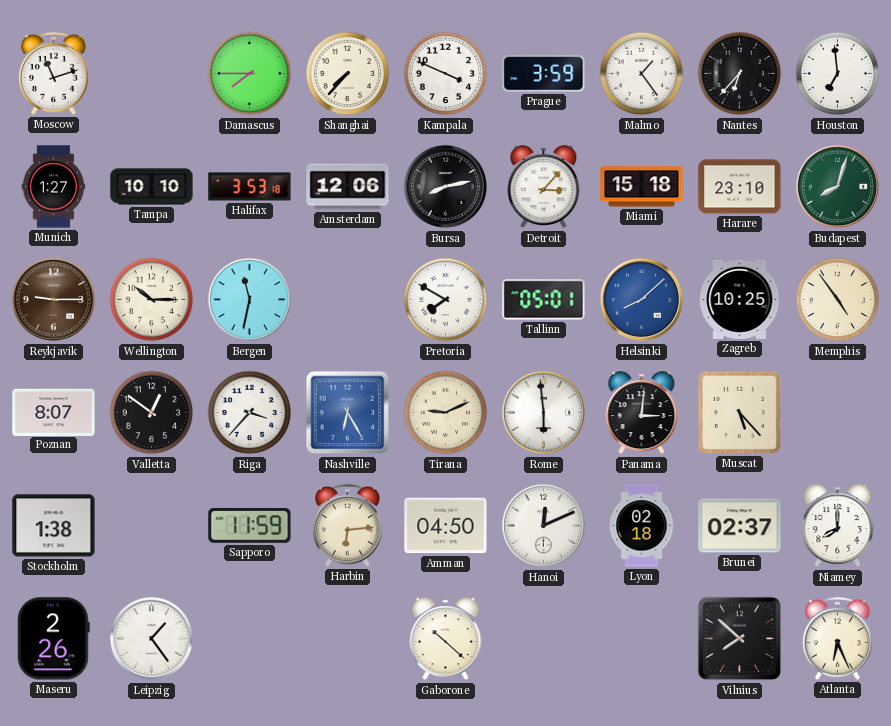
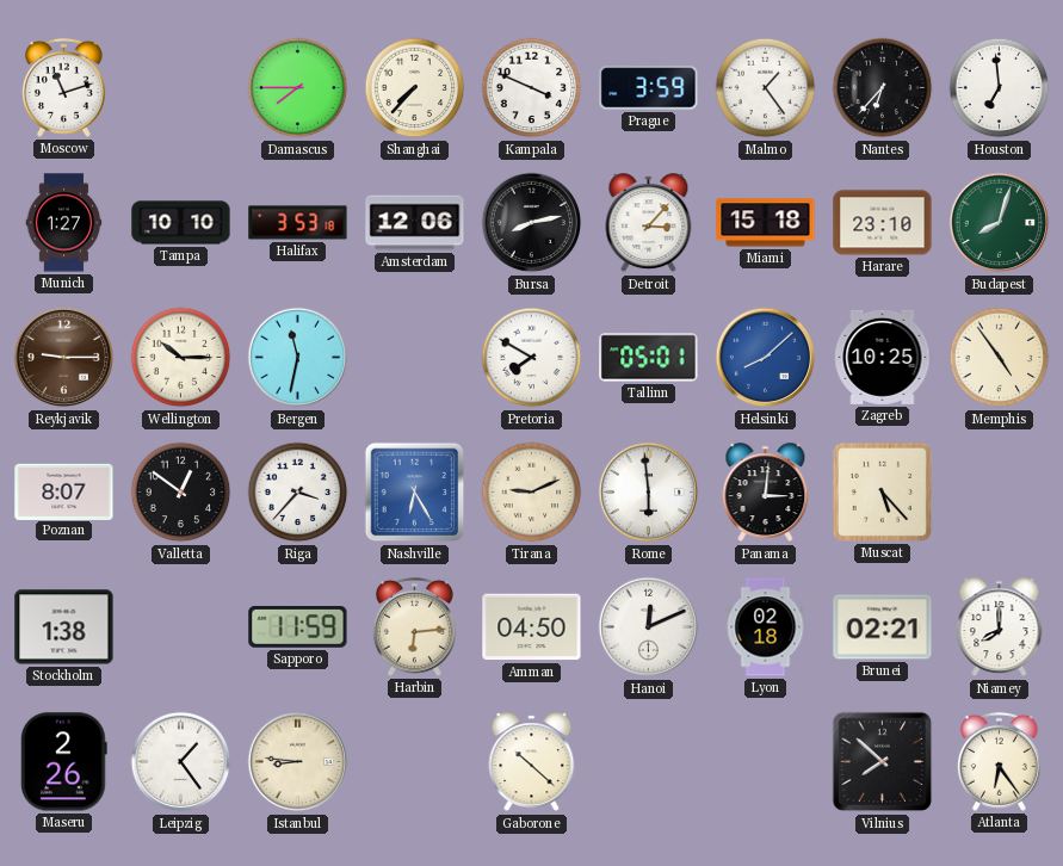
Brunei: 02:37 -> 02:21 (883, 627)
Istanbul: none -> 8:46 (298, 762)
Atlanta: 6:26 -> 6:24 (999, 761)
